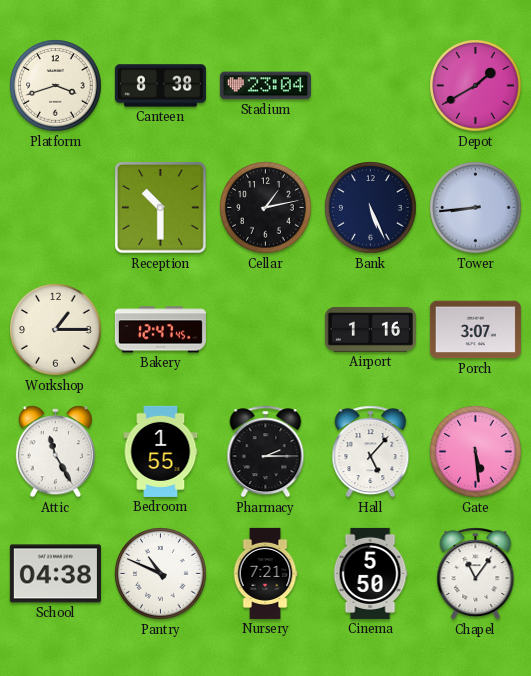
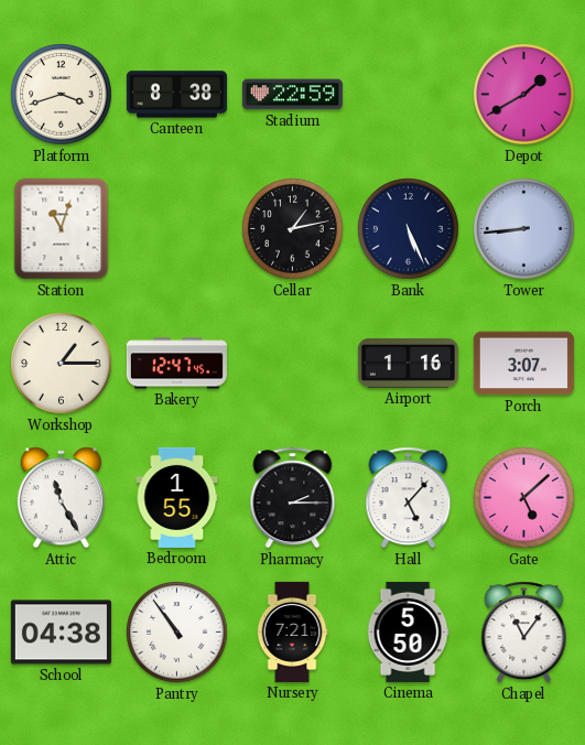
Stadium: 23:04 -> 22:59 (292, 95)
Station: none -> 11:03 (62, 229)
Reception: 10:30 -> none (161, 208)
Gate: 5:29 -> 5:08 (524, 498)
Pantry: 10:49 -> 10:54 (177, 633)
